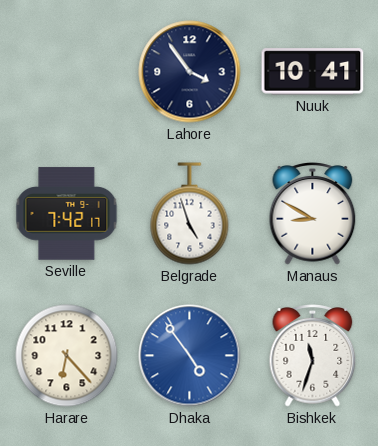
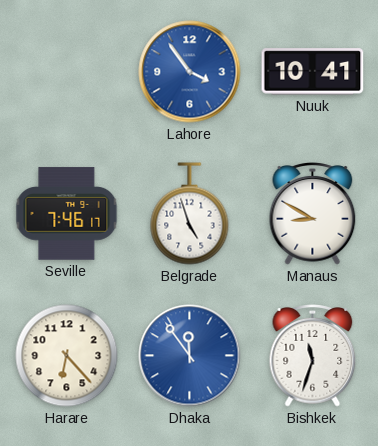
Lahore dial: navy -> blue (190, 72)
Seville: 7:42 -> 7:46 (67, 214)
Dhaka: 4:54 -> 11:54 (190, 356)
